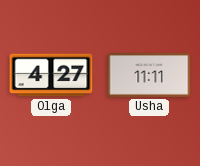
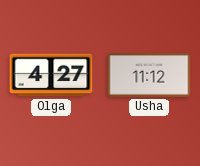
Usha: 11:11 -> 11:12 (149, 75)
